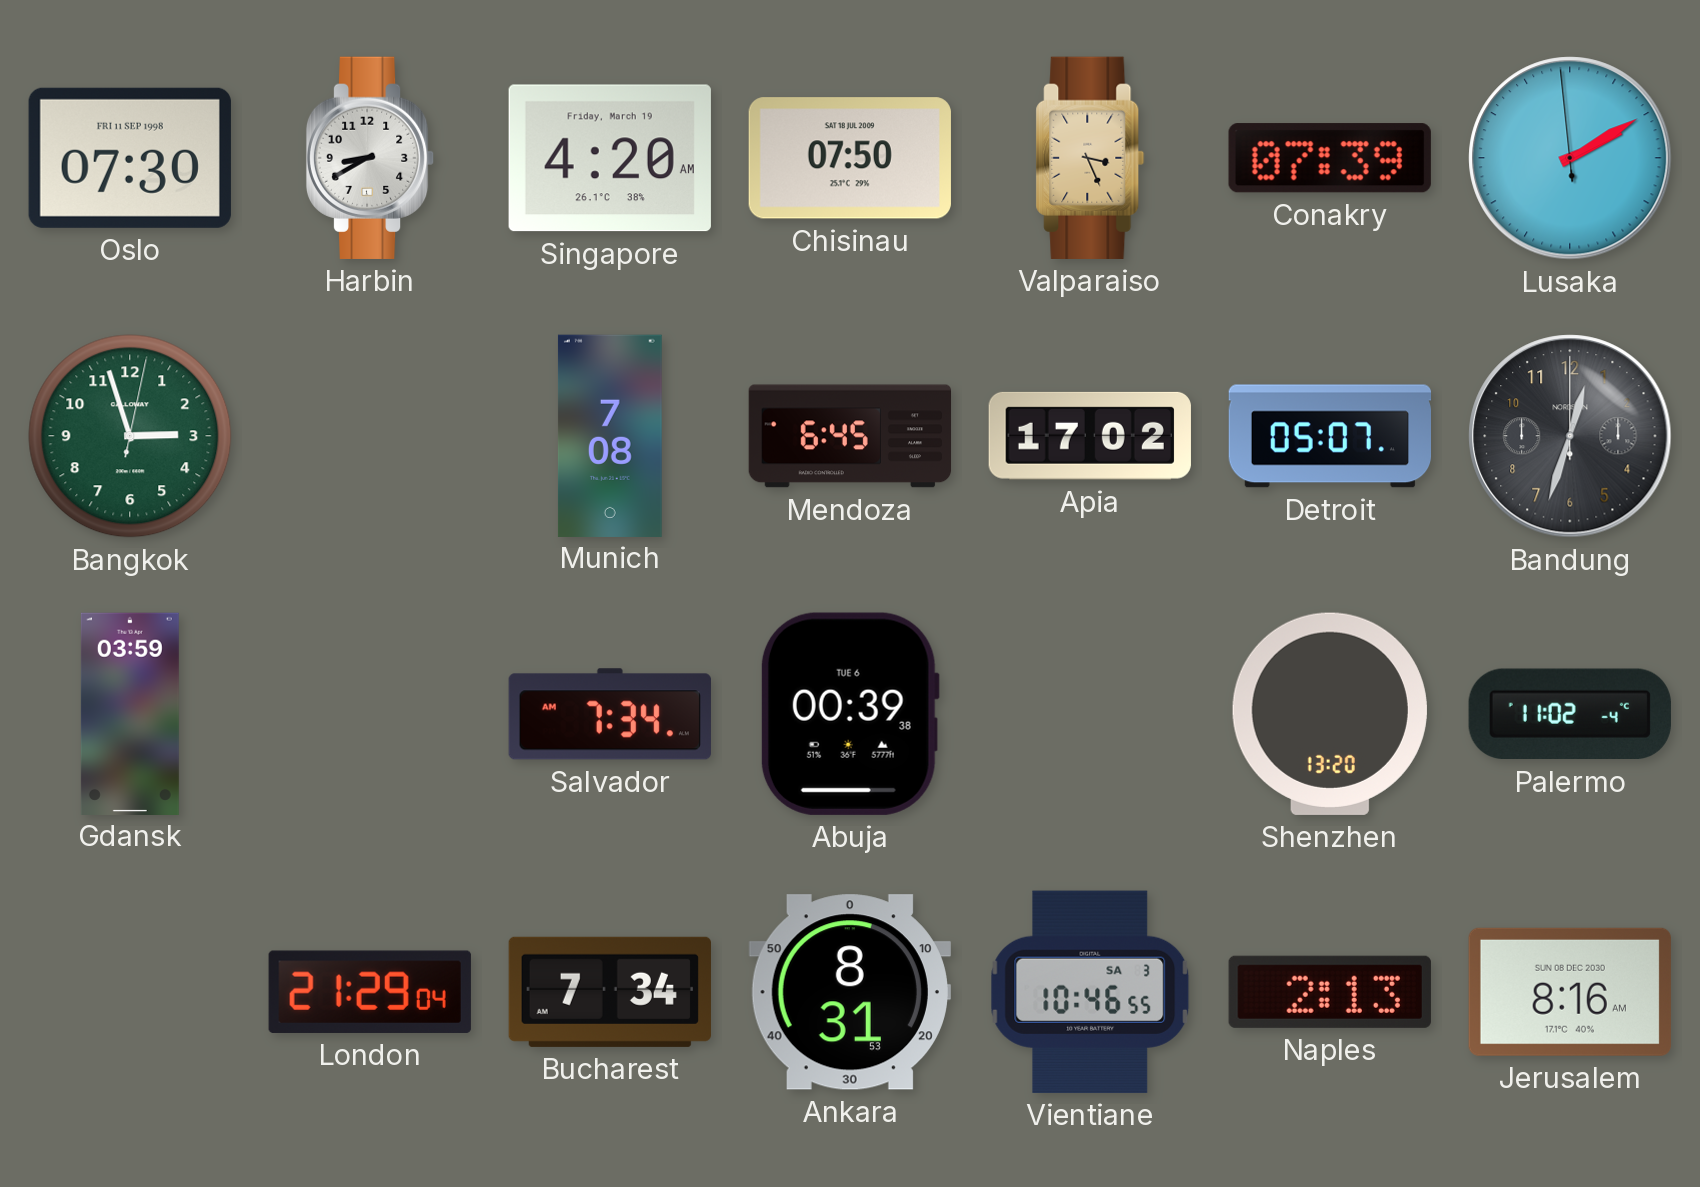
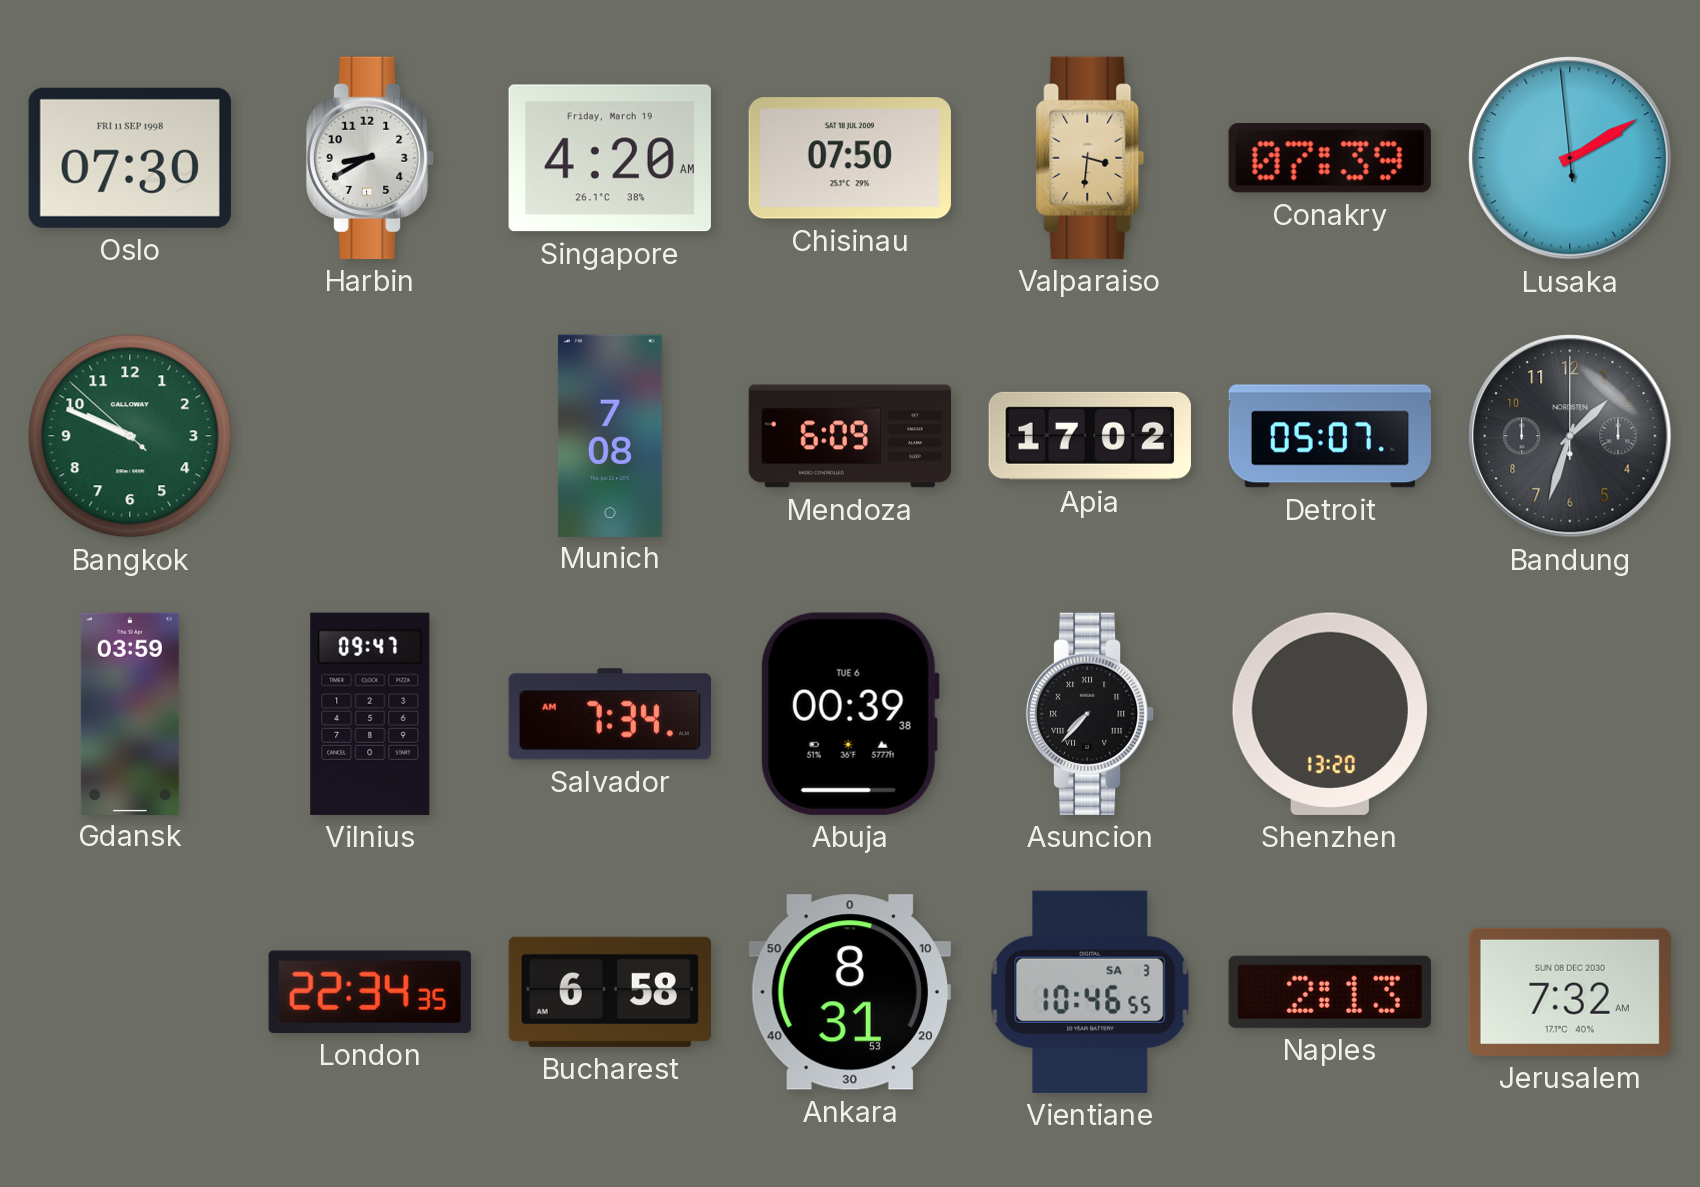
Valparaiso: 3:26 -> 3:31 (1090, 158)
Bangkok: 2:57 -> 9:48 (130, 436)
Mendoza: 6:45 -> 6:09 (850, 436)
Bandung: 12:33 -> 1:33 (1570, 436)
Vilnius: none -> 09:47 (370, 714)
Asuncion: none -> 7:37 (1090, 714)
Palermo: 11:02 -> none (1570, 714)
London: 21:29 -> 22:34 (370, 992)
Bucharest: 7:34 -> 6:58 (610, 992)
Jerusalem: 8:16 -> 7:32 (1570, 992)
